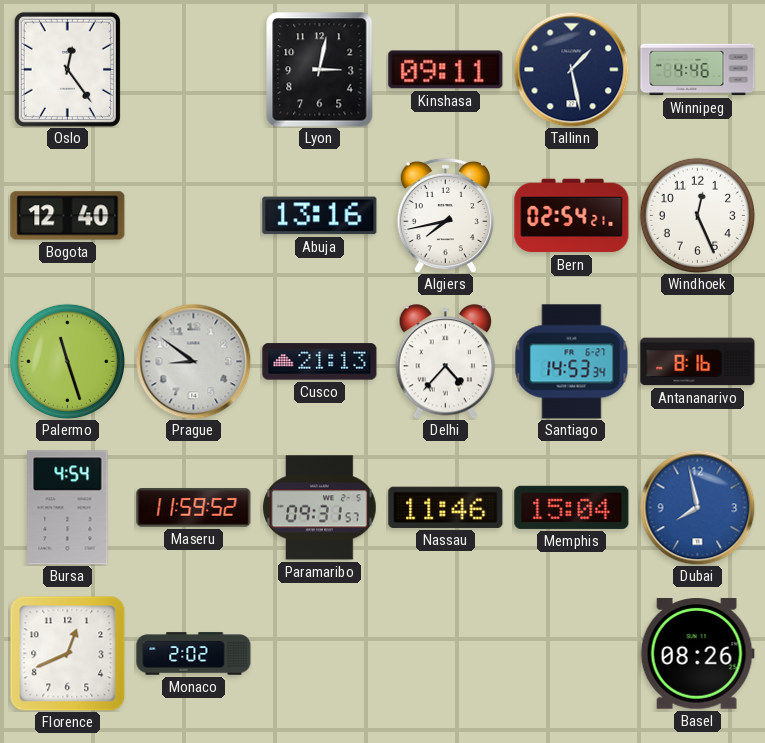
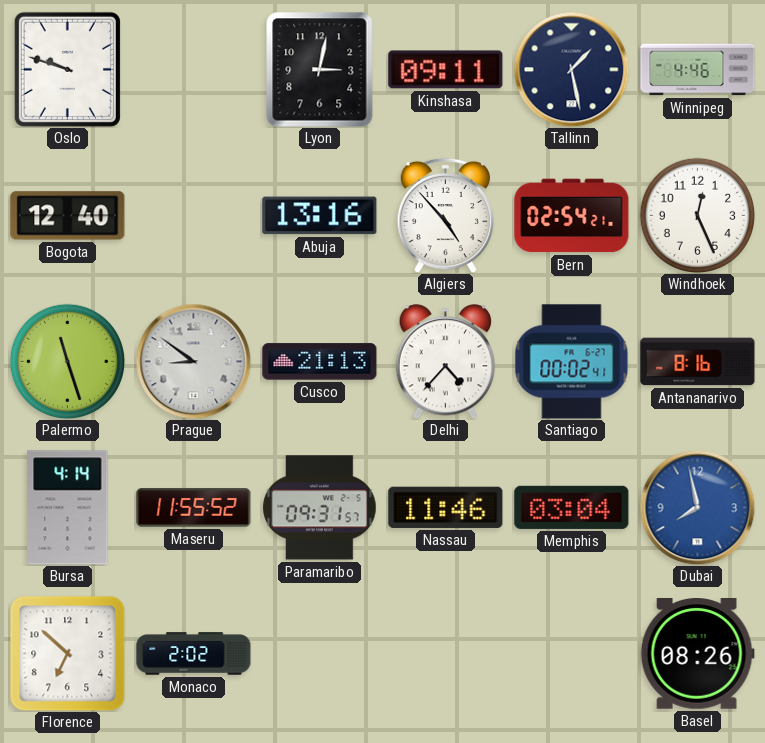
Oslo: 12:24 -> 9:48 (67, 69)
Algiers: 7:43 -> 4:53 (445, 215)
Santiago: 14:53 -> 00:02 (572, 362)
Bursa: 4:54 -> 4:14 (68, 508)
Maseru: 11:59 -> 11:55 (194, 508)
Memphis: 15:04 -> 03:04 (572, 507)
Florence: 12:41 -> 6:52 (67, 653)
